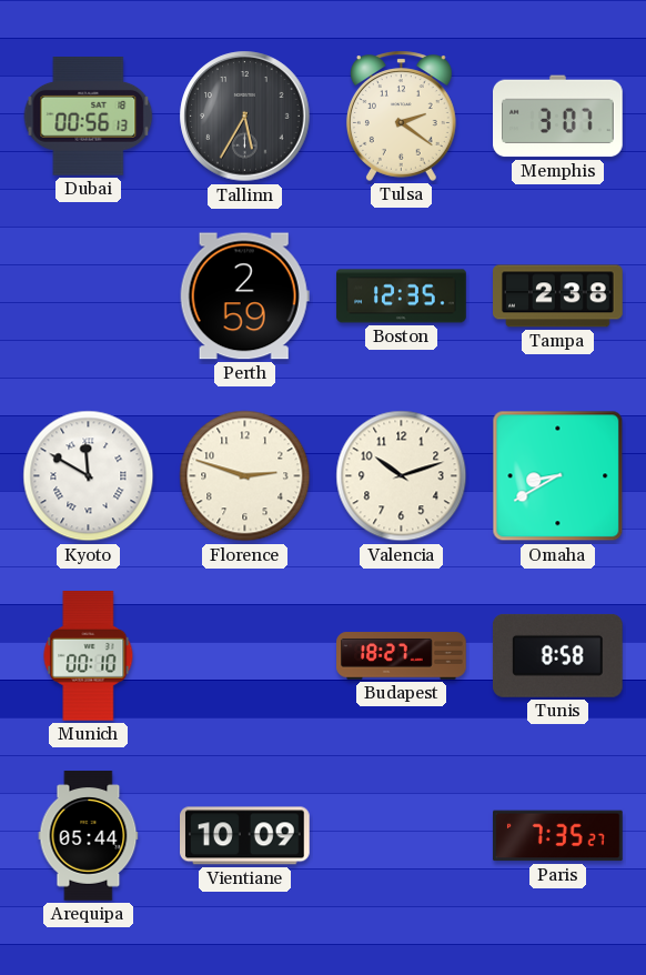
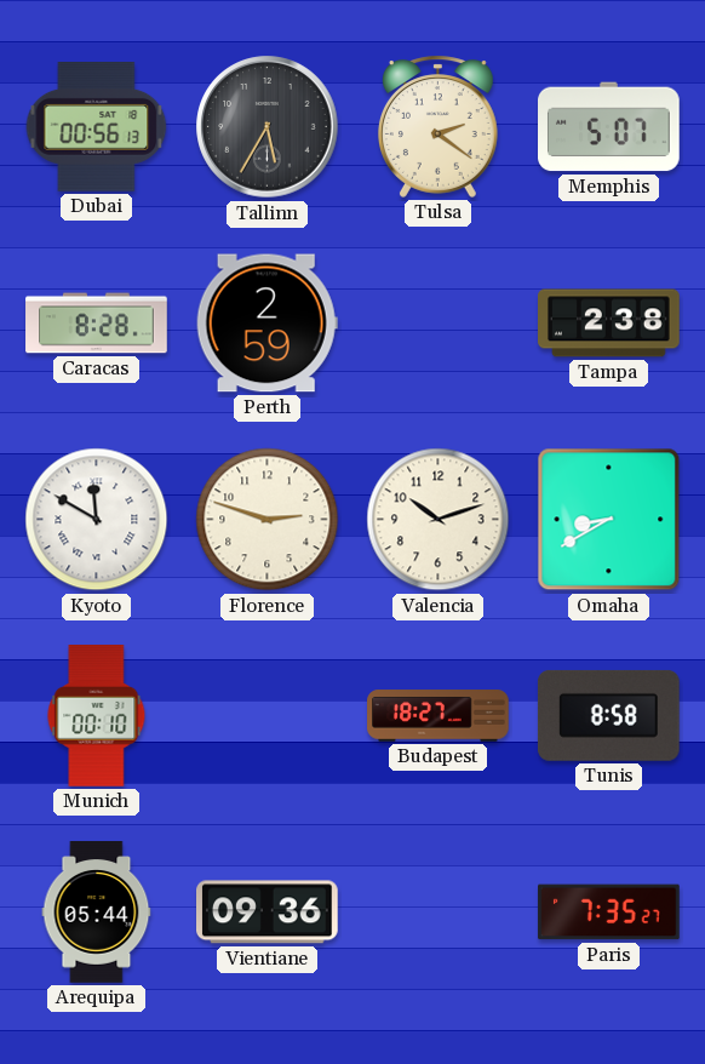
Memphis: 3:07 -> 5:07 (609, 127)
Caracas: none -> 8:28 (97, 324)
Boston: 12:35 -> none (402, 296)
Vientiane: 10:09 -> 09:36 (268, 913)
